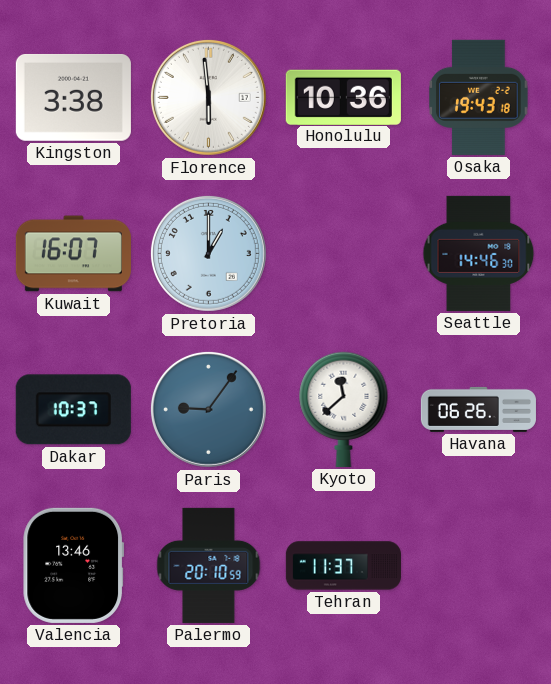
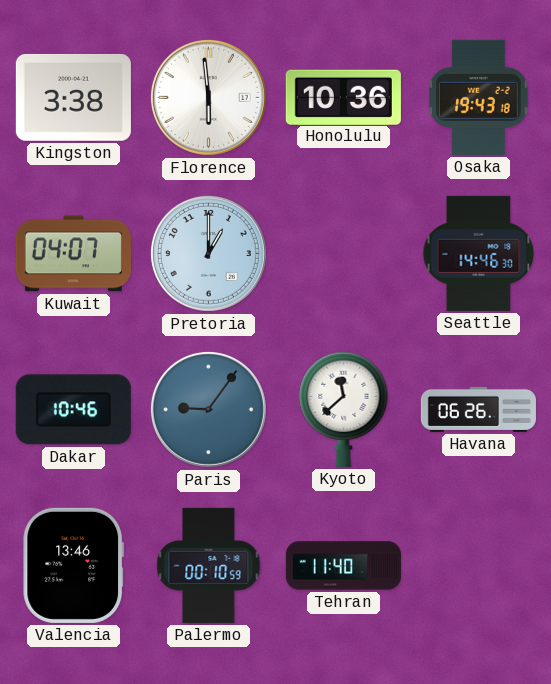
Kuwait: 16:07 -> 04:07 (73, 254)
Dakar: 10:37 -> 10:46 (73, 410)
Palermo: 20:10 -> 00:10 (209, 565)
Tehran: 11:37 -> 11:40 (343, 566)
